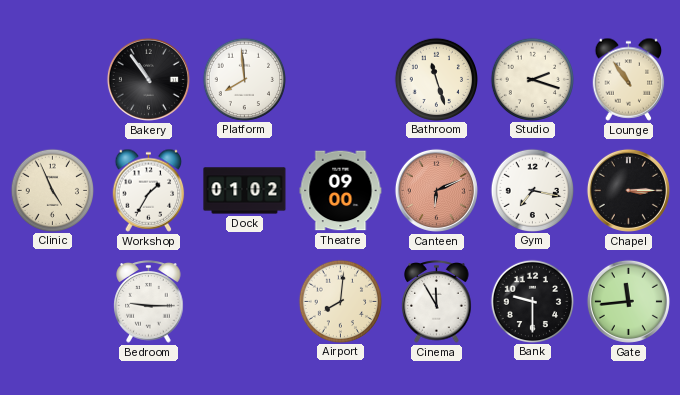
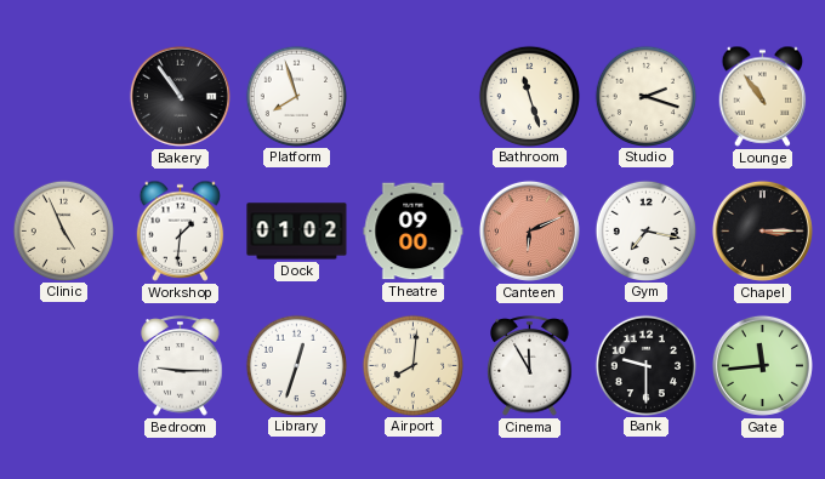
Platform: 7:59 -> 7:57 (296, 96)
Workshop: 1:35 -> 1:31 (181, 230)
Library: none -> 12:33 (296, 365)
